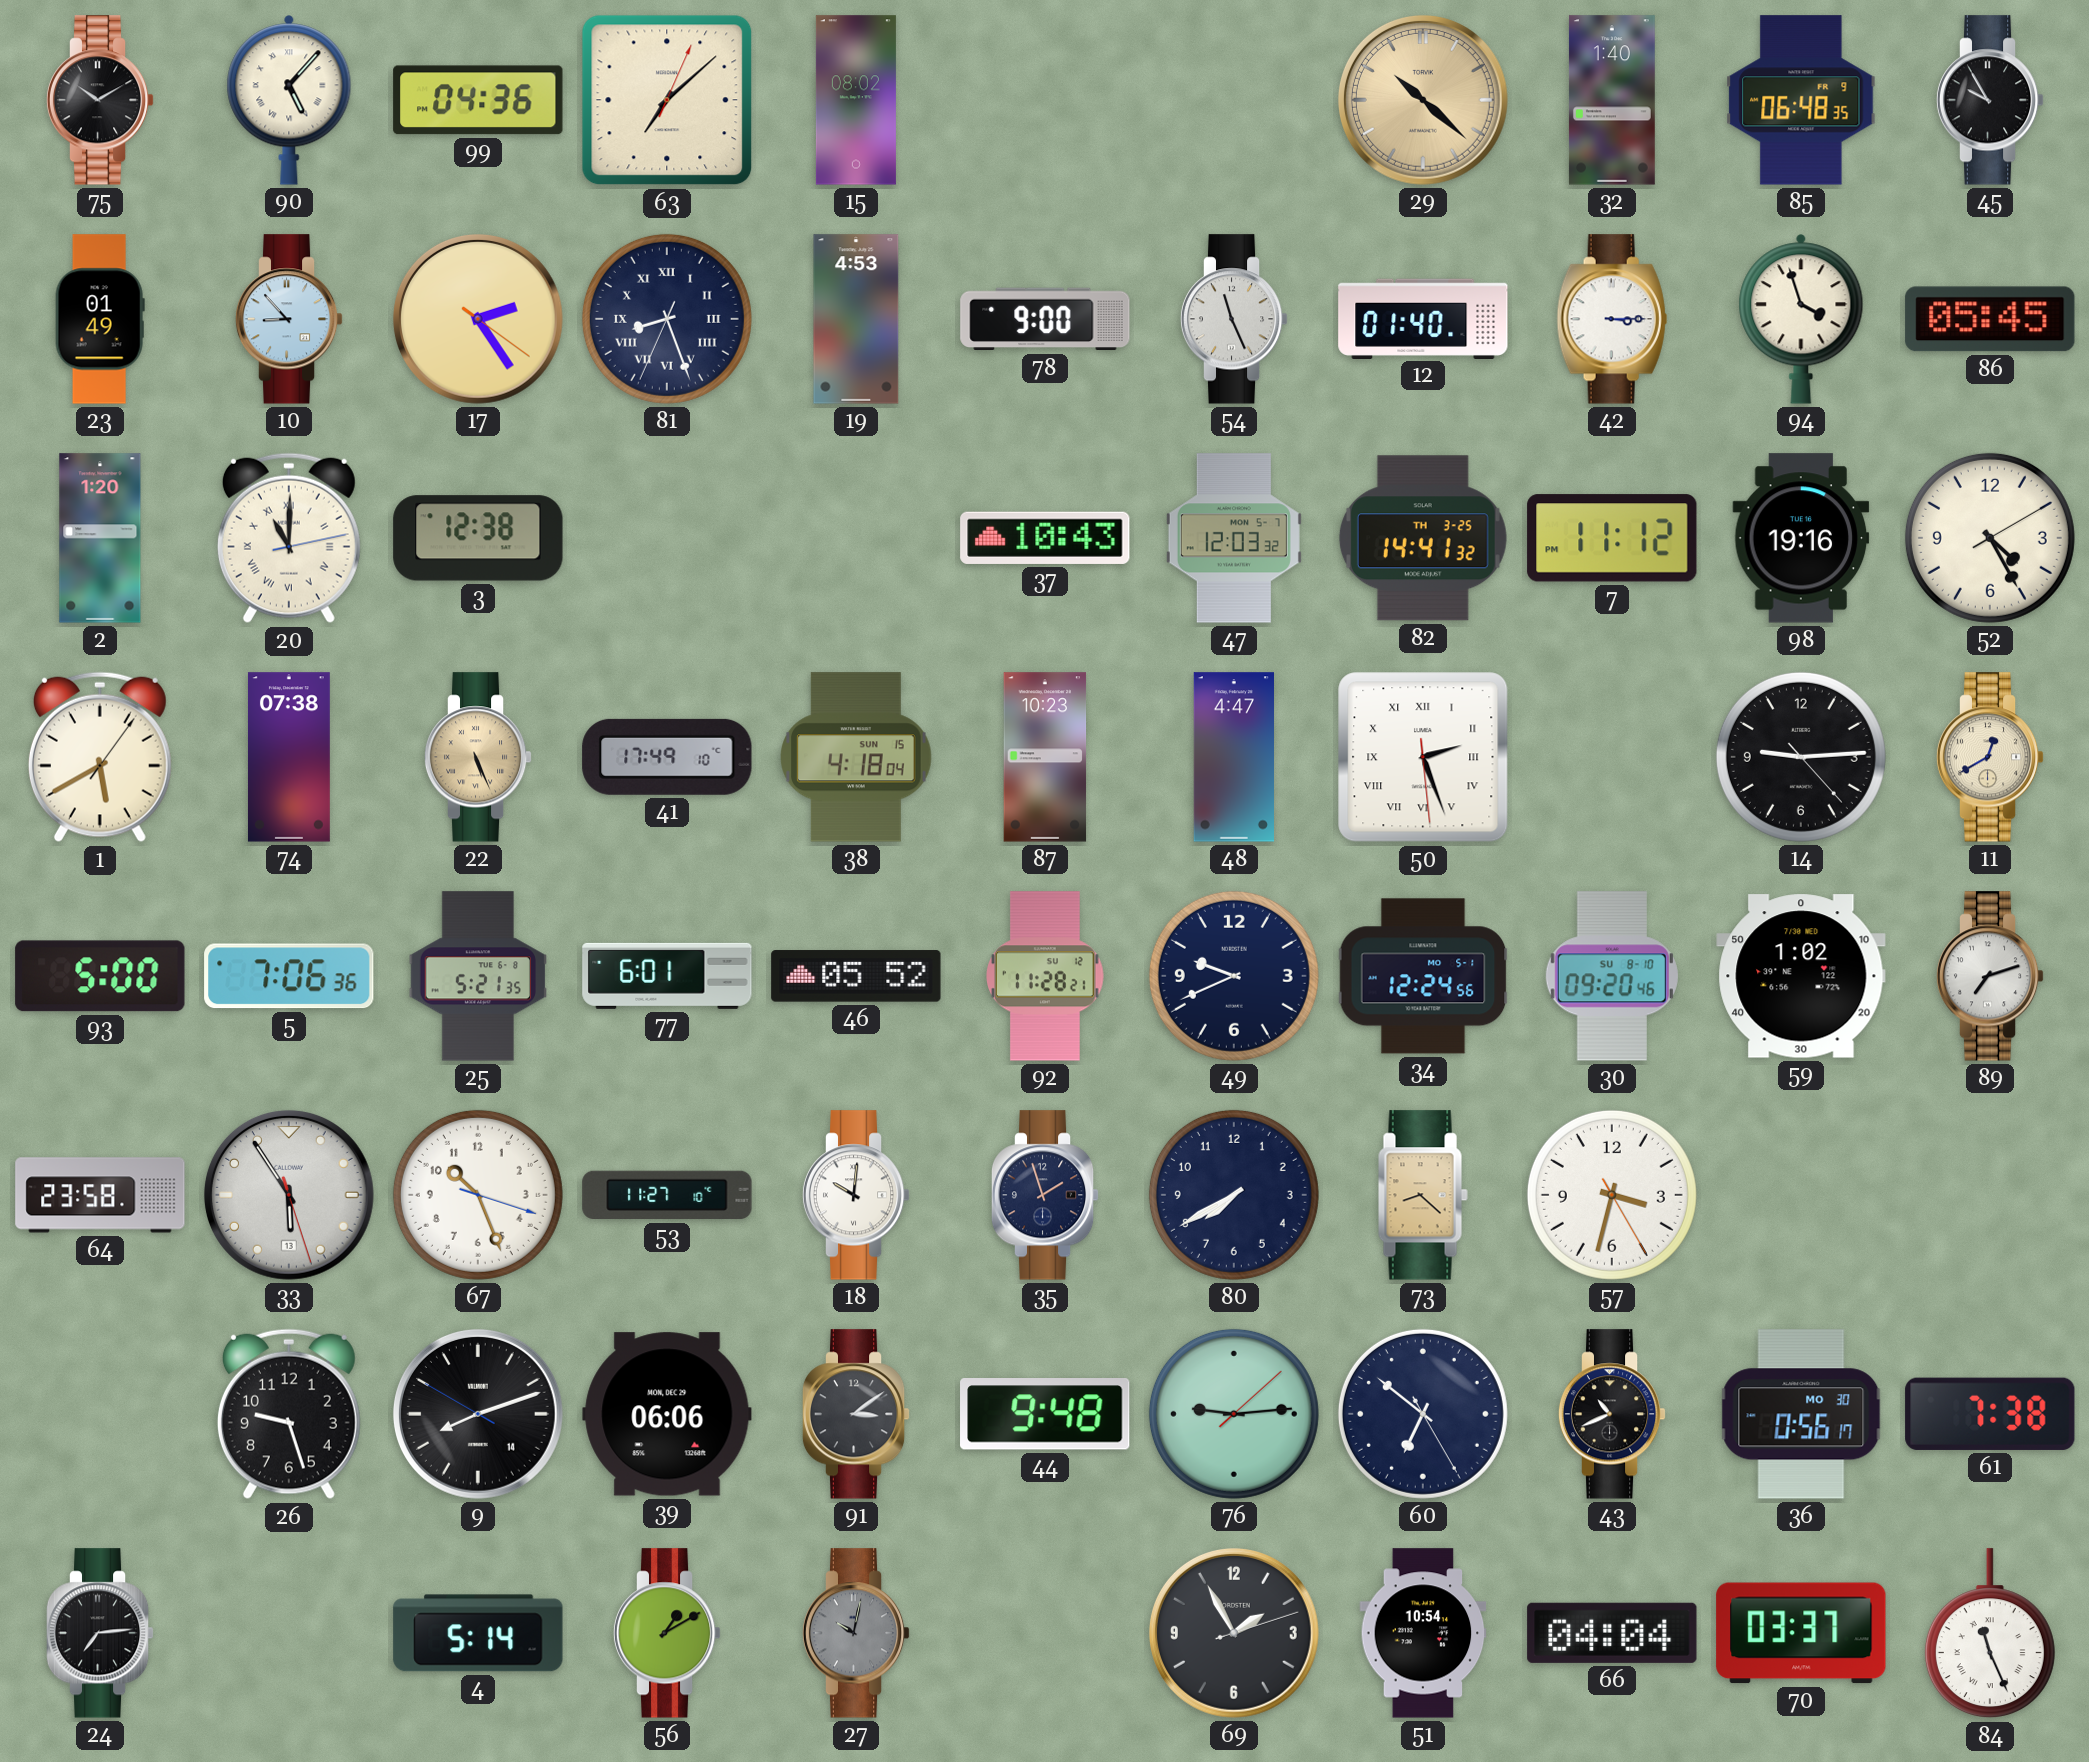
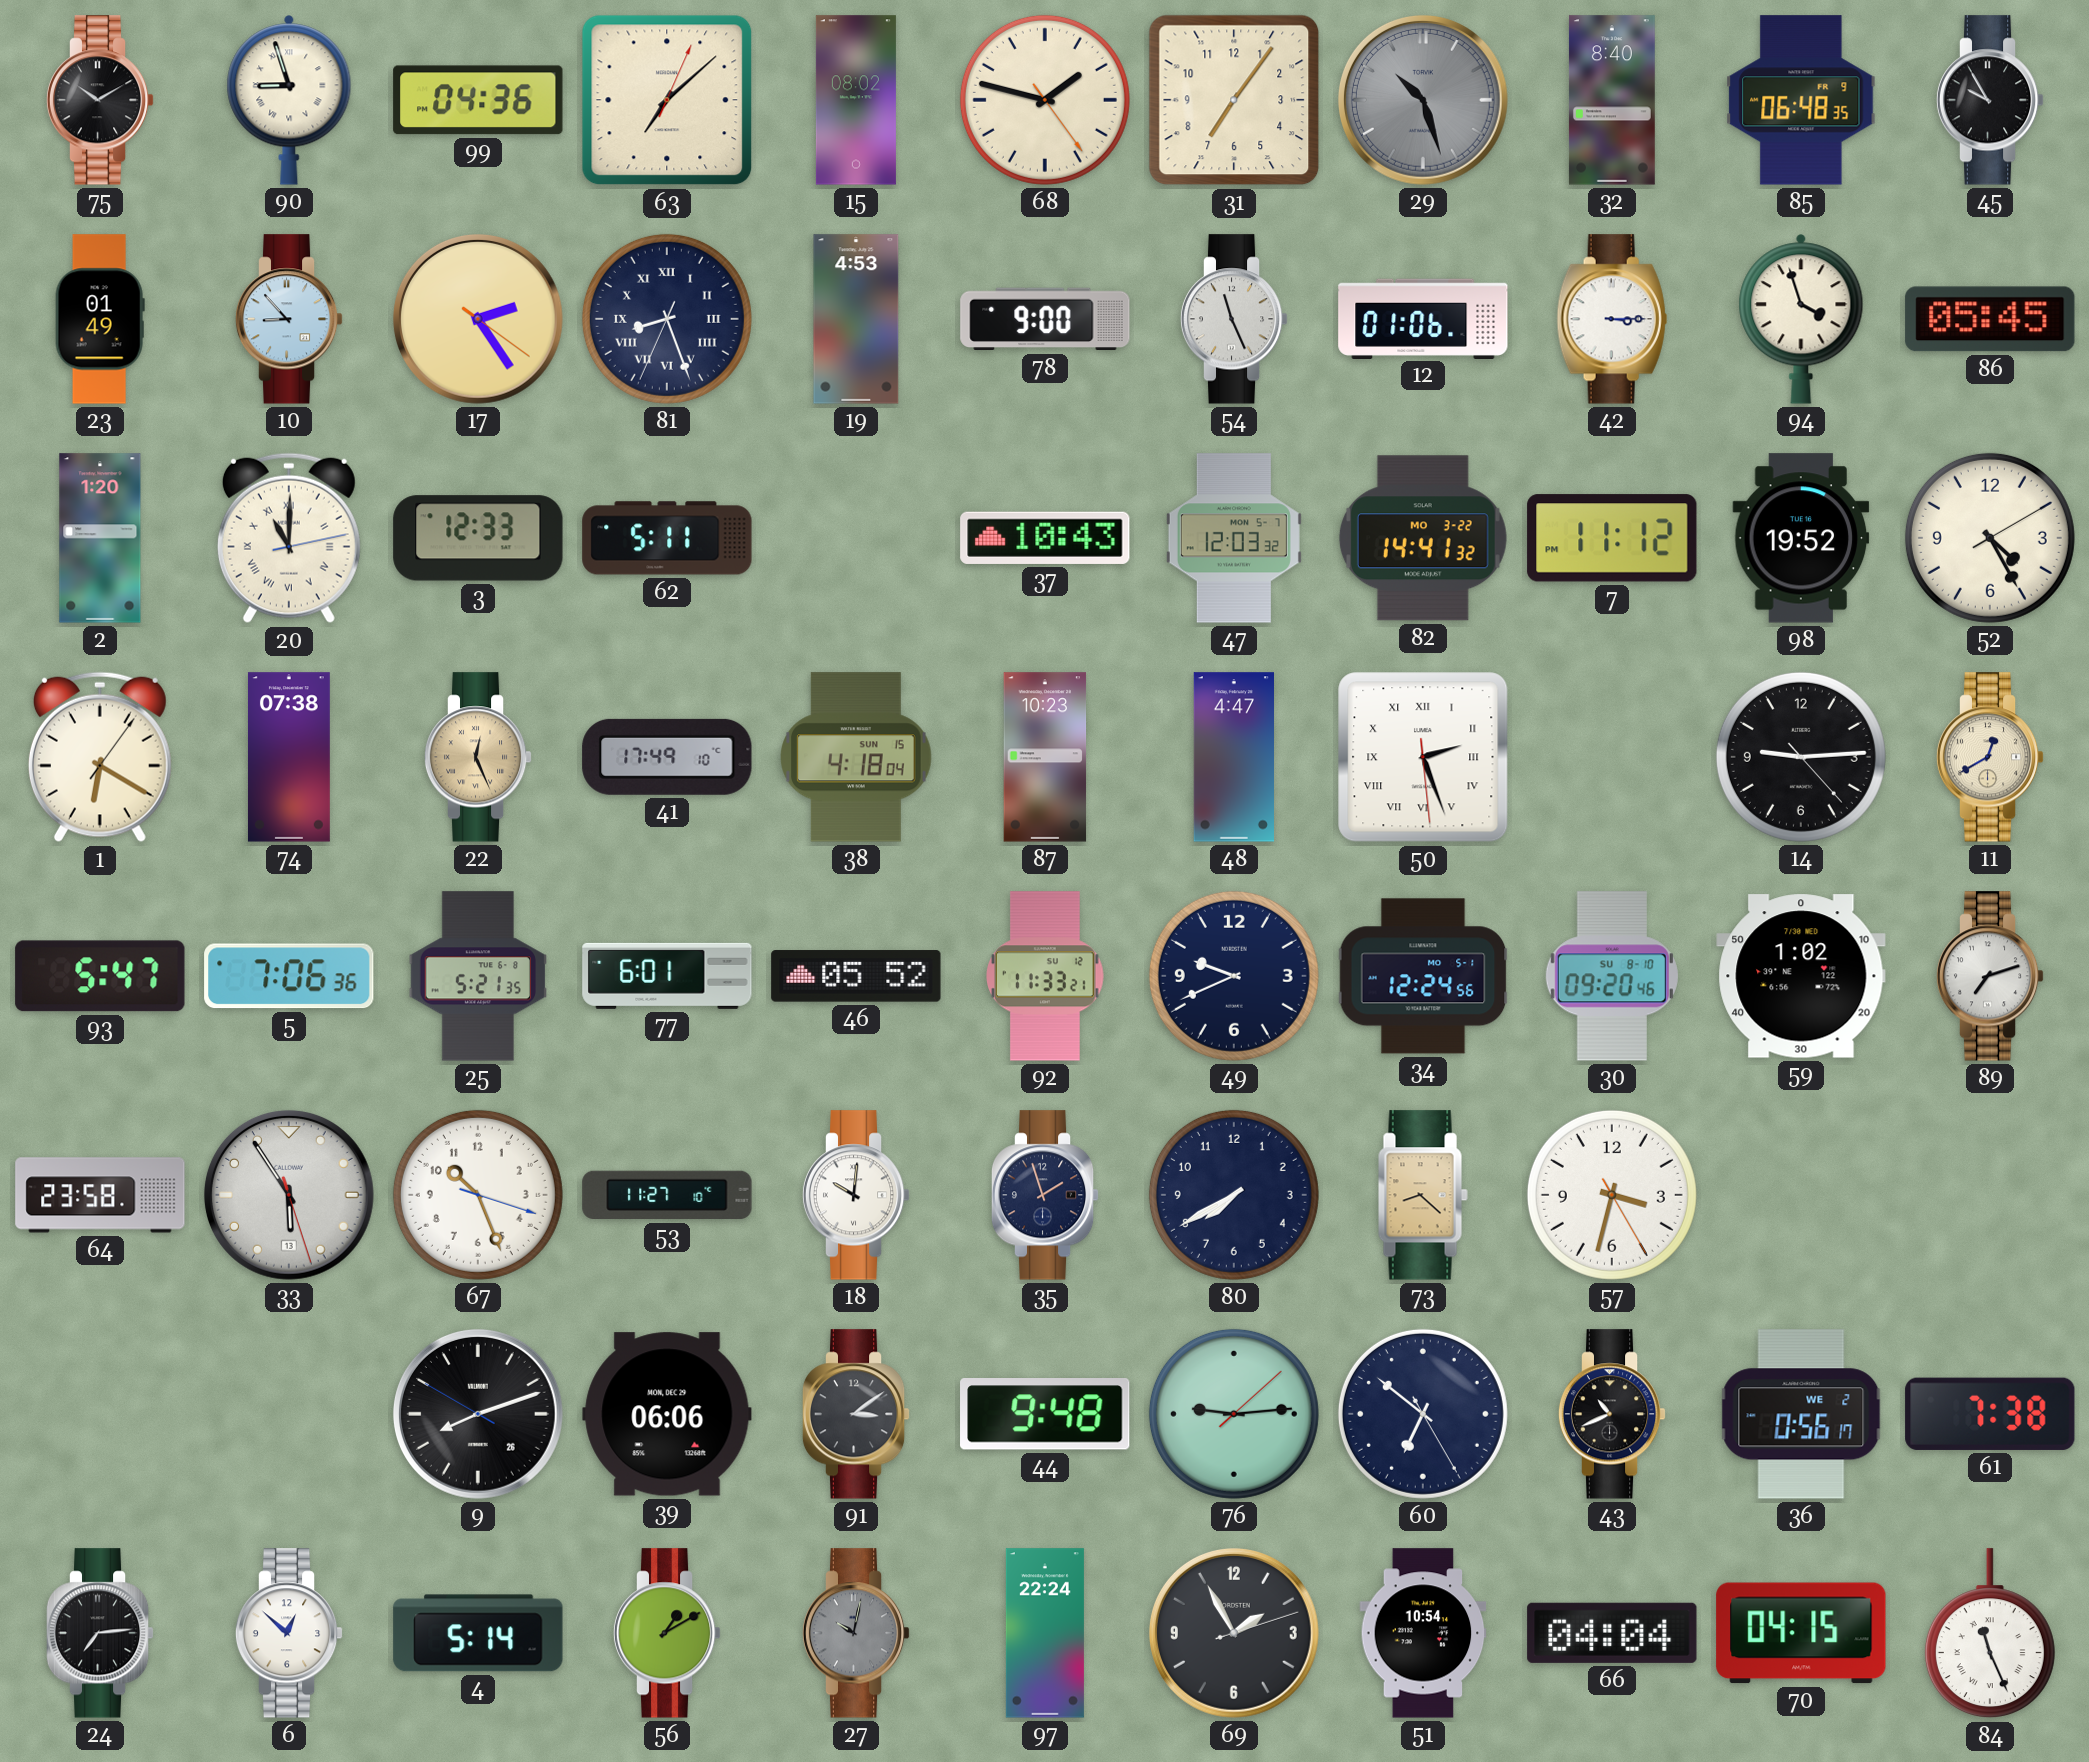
90: 5:07 -> 8:57 (289, 100)
68: none -> 1:47 (1045, 100)
31: none -> 7:06 (1234, 100)
29: 10:22 -> 10:27 (1423, 100)
29 dial: champagne -> grey (1423, 100)
32: 1:40 -> 8:40 (1612, 100)
12: 01:40 -> 01:06 (1423, 318)
3: 12:38 -> 12:33 (478, 538)
62: none -> 5:11 (667, 538)
82 date: TH 3-25 -> MO 3-22 (1423, 538)
98: 19:16 -> 19:52 (1801, 538)
1: 5:40 -> 6:20 (100, 757)
22: 5:26 -> 12:26 (478, 757)
93: 5:00 -> 5:47 (100, 976)
92: 11:28 -> 11:33 (1046, 976)
26: 9:27 -> none (289, 1414)
9 date: 14 -> 26 (478, 1414)
36 date: MO 30 -> WE 2 (1801, 1414)
6: none -> 12:52 (289, 1633)
97: none -> 22:24 (1045, 1633)
70: 03:37 -> 04:15 (1801, 1633)
